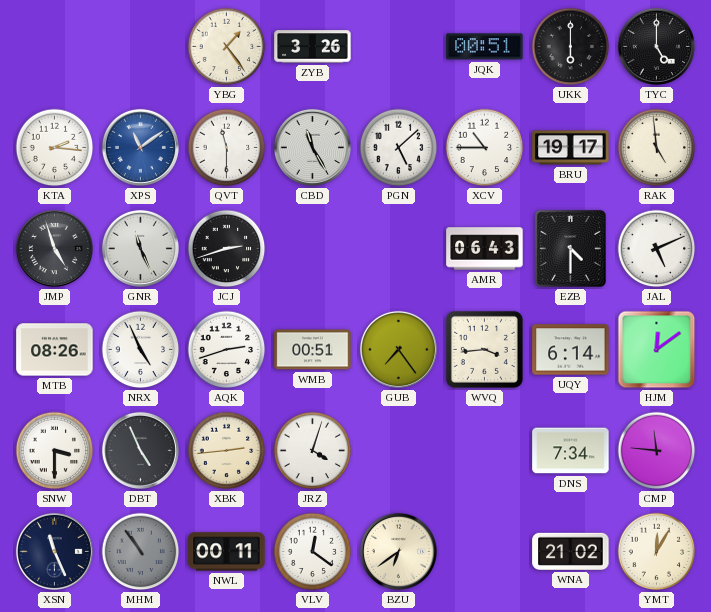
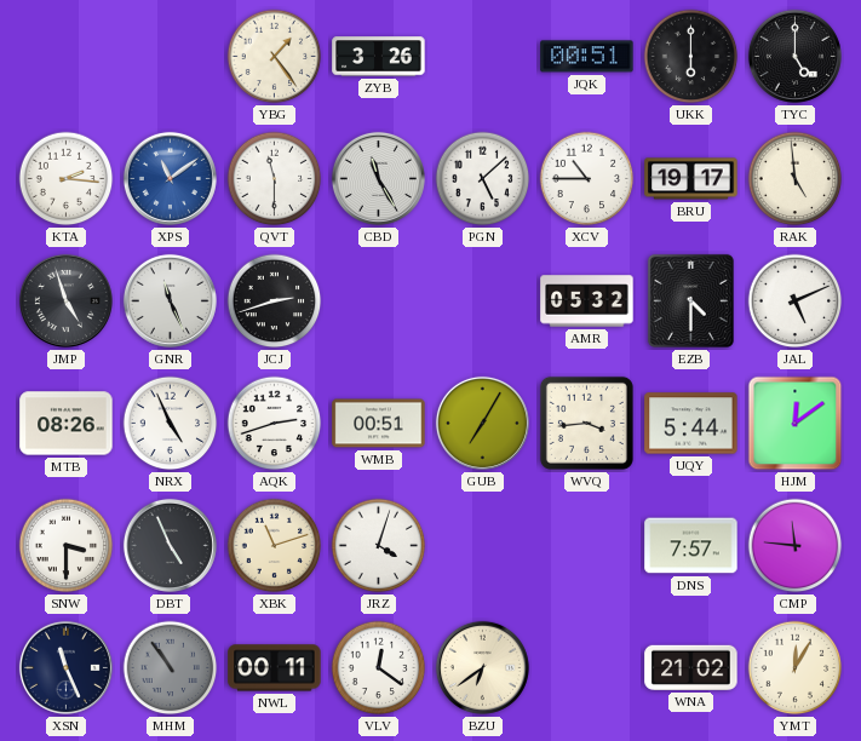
AMR: 06:43 -> 05:32 (587, 301)
GUB: 7:24 -> 7:05 (482, 423)
UQY: 6:14 -> 5:44 (691, 424)
XBK: 2:44 -> 11:12 (275, 546)
DNS: 7:34 -> 7:57 (691, 546)
